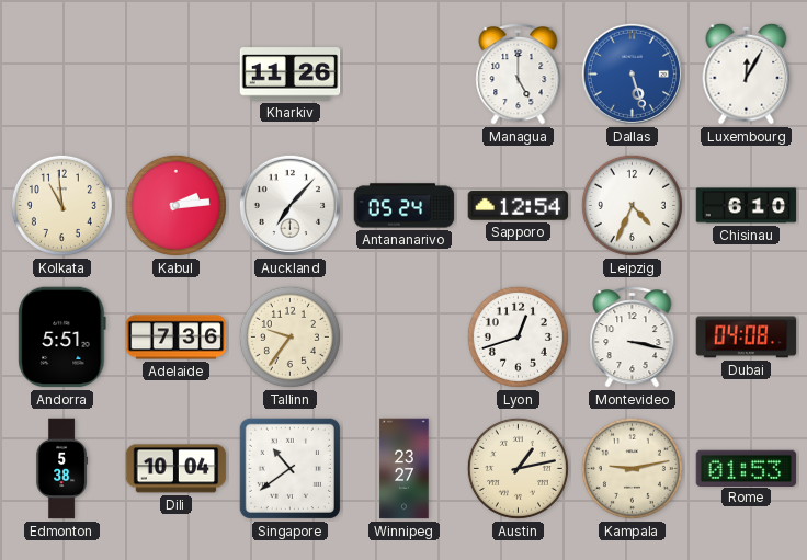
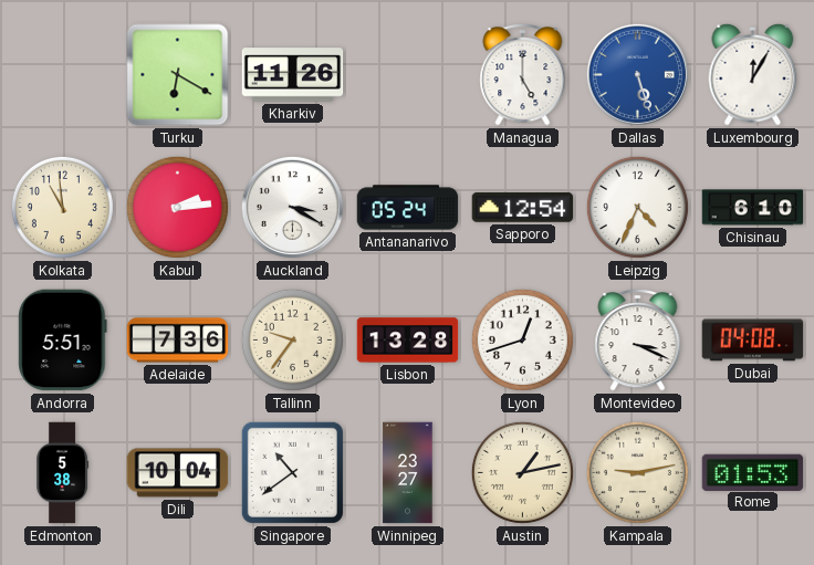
Turku: none -> 6:20 (178, 75)
Auckland: 7:07 -> 3:20 (292, 207)
Lisbon: none -> 13:28 (408, 341)
Montevideo: 3:17 -> 3:19 (638, 339)
